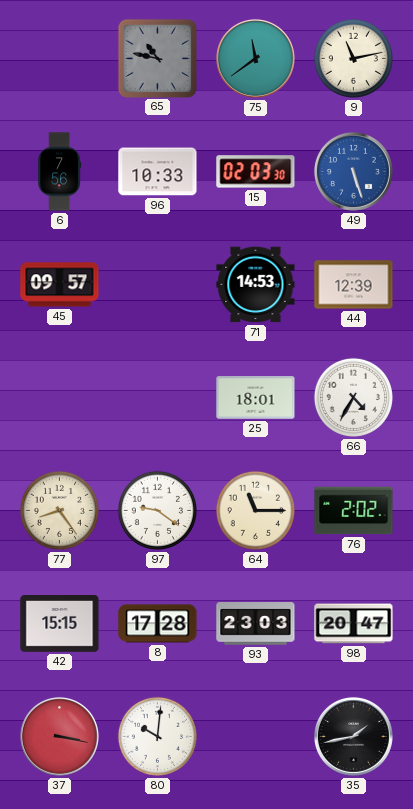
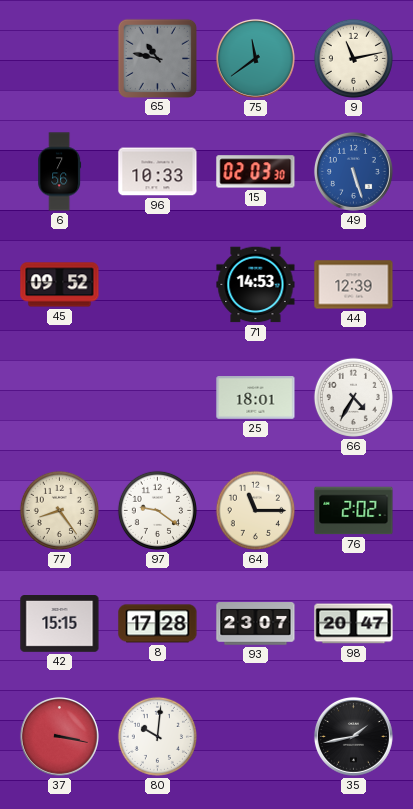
45: 09:57 -> 09:52 (60, 285)
93: 23:03 -> 23:07 (256, 624)
